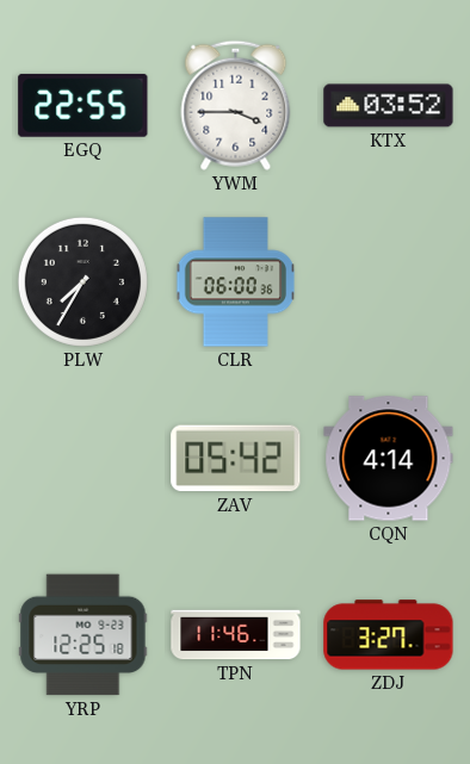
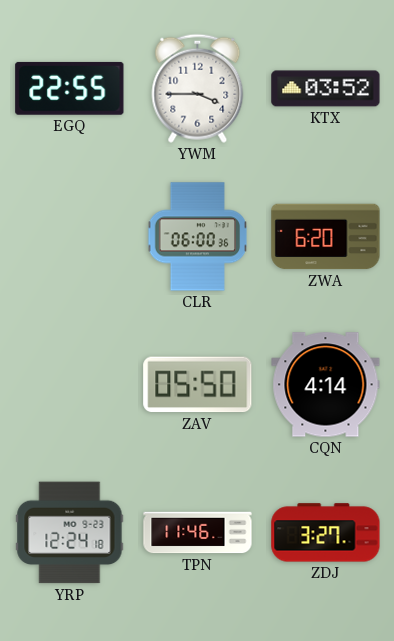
PLW: 7:35 -> none (82, 281)
ZWA: none -> 6:20 (326, 237)
ZAV: 05:42 -> 05:50 (198, 385)
YRP: 12:25 -> 12:24 (70, 533)
